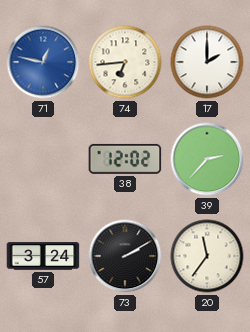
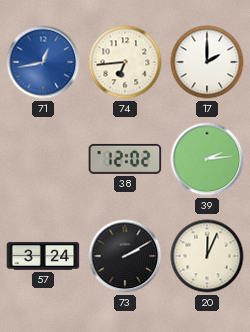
71: 12:47 -> 12:43 (43, 62)
39: 2:37 -> 2:14 (207, 159)
20: 11:36 -> 12:04 (207, 256)
